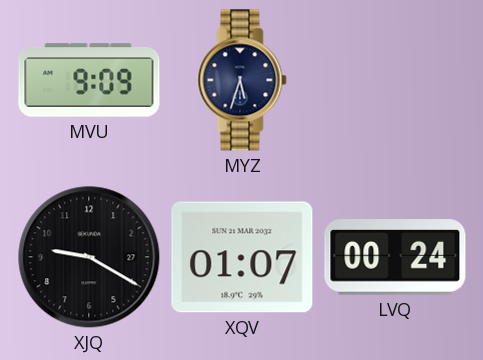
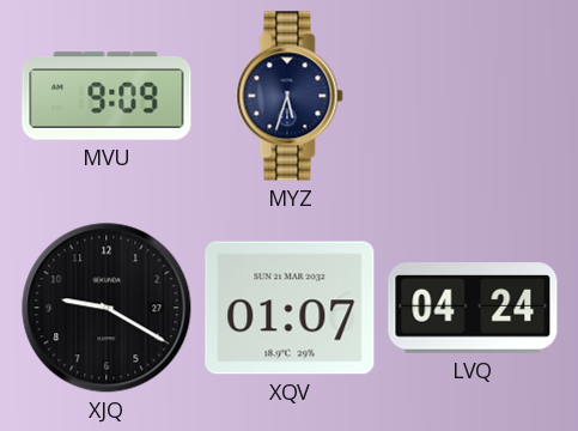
LVQ: 00:24 -> 04:24 (473, 308)
